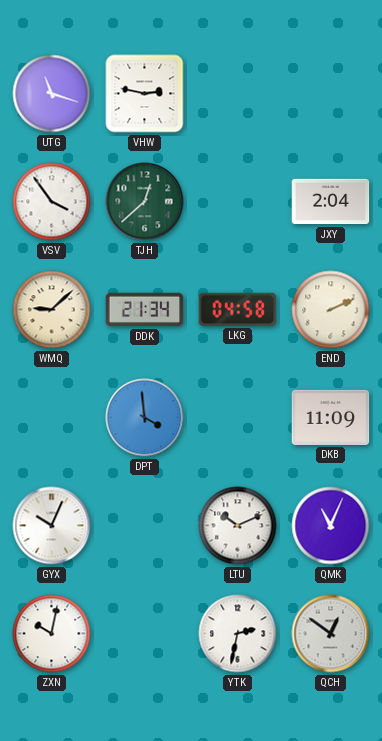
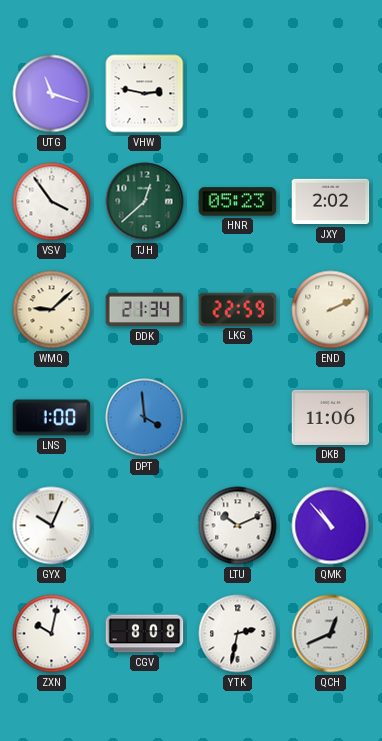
HNR: none -> 05:23 (238, 202)
JXY: 2:04 -> 2:02 (331, 202)
LKG: 04:58 -> 22:59 (238, 309)
LNS: none -> 1:00 (52, 418)
DKB: 11:09 -> 11:06 (331, 417)
QMK: 11:04 -> 10:53 (331, 526)
CGV: none -> 8:08 (145, 634)
QCH: 12:51 -> 12:41 (331, 634)
